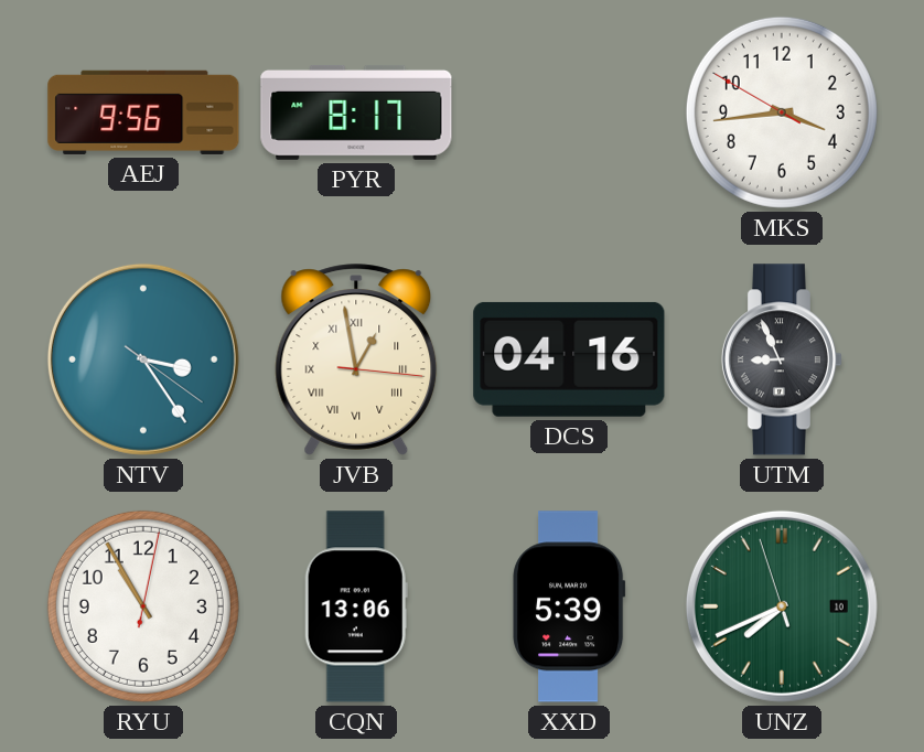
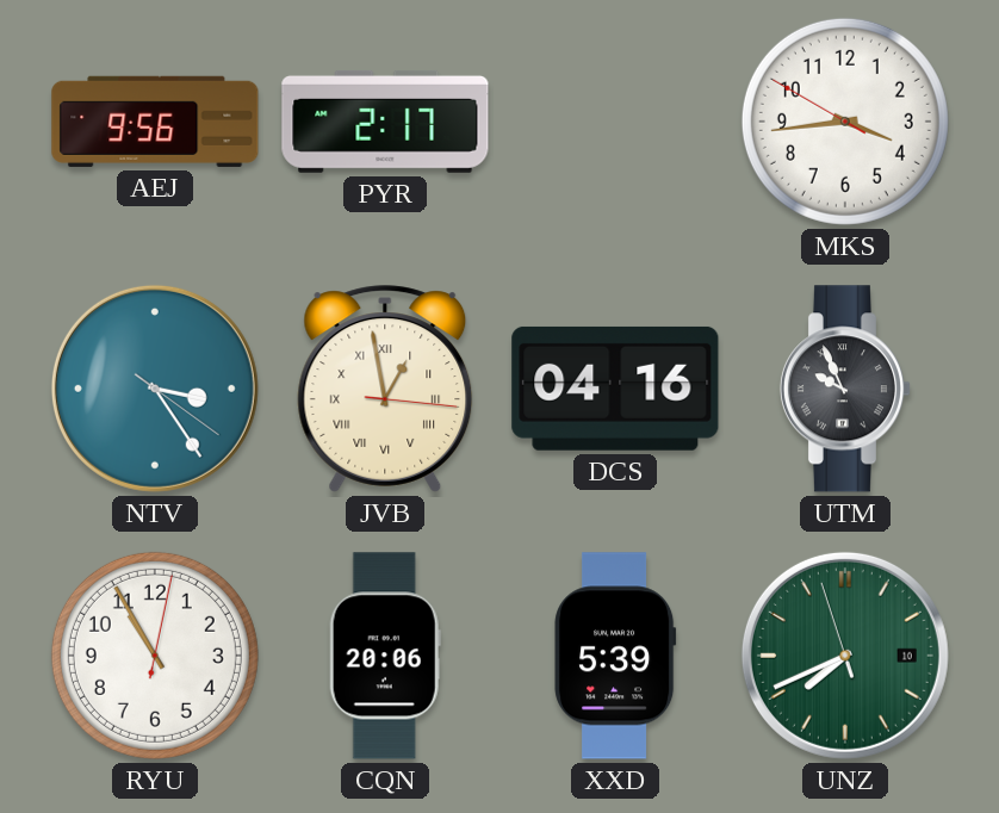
PYR: 8:17 -> 2:17 (385, 122)
UTM: 8:56 -> 9:56 (845, 389)
CQN: 13:06 -> 20:06 (385, 656)
